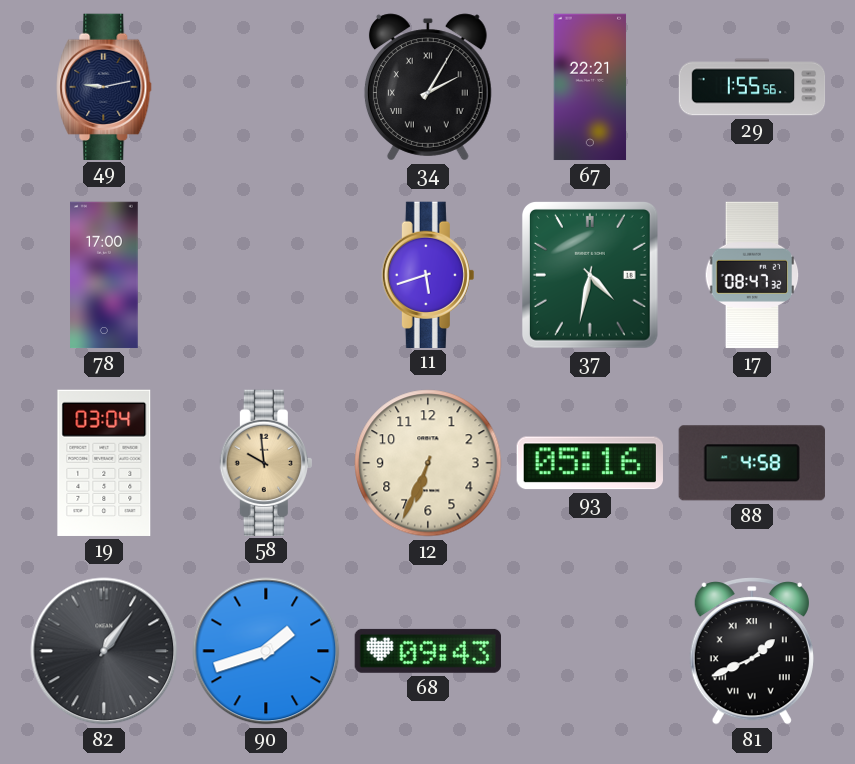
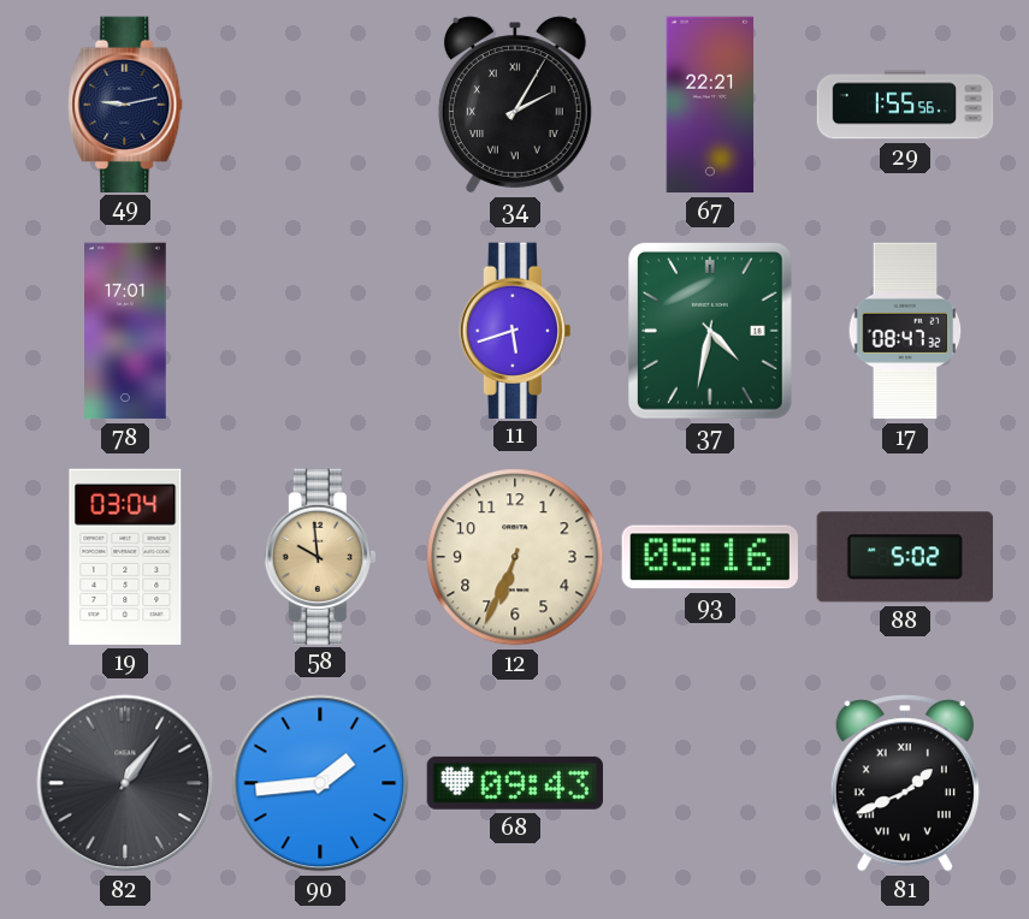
78: 17:00 -> 17:01 (125, 331)
88: 4:58 -> 5:02 (905, 557)
90: 1:42 -> 1:44 (320, 783)
